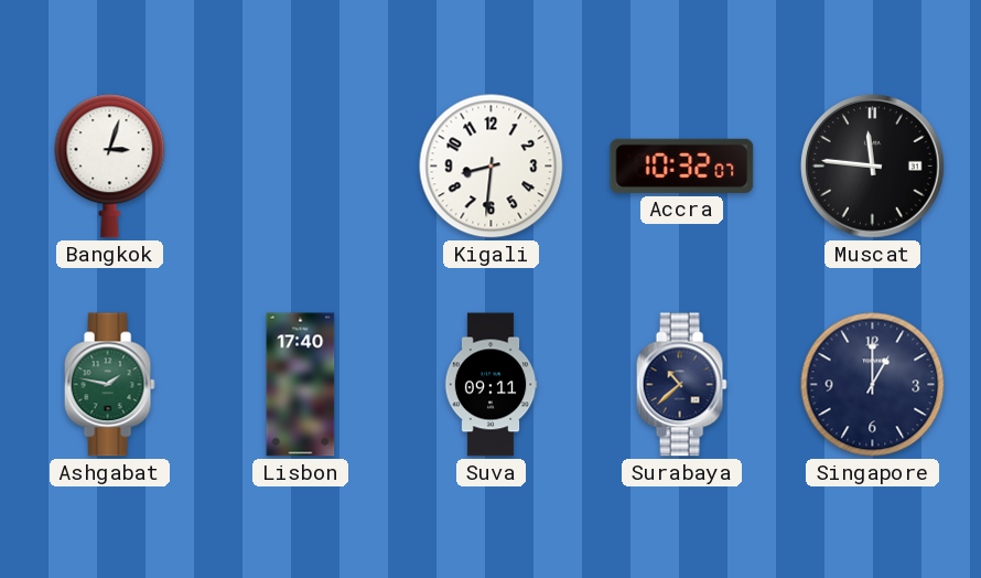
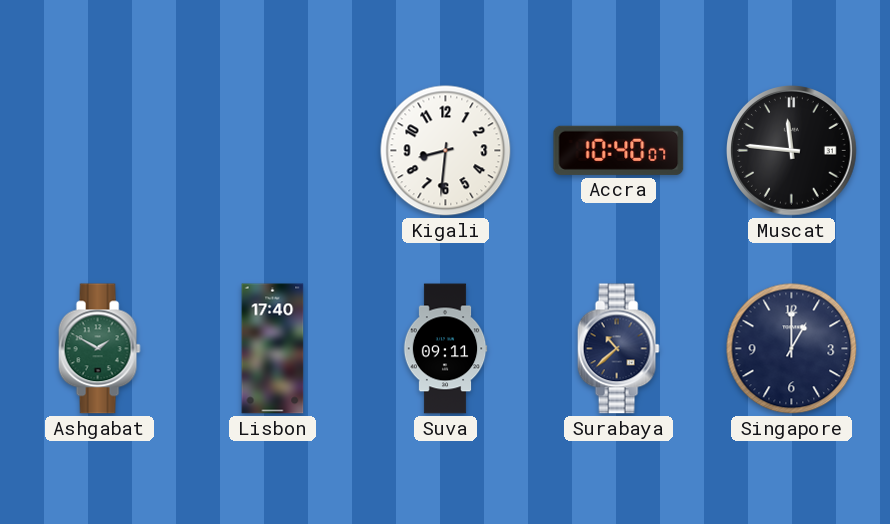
Bangkok: 3:03 -> none (110, 167)
Accra: 10:32 -> 10:40 (619, 150)
Ashgabat: 1:47 -> 1:50 (99, 349)
